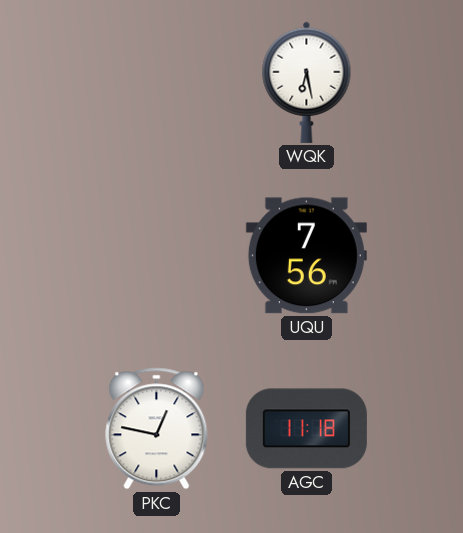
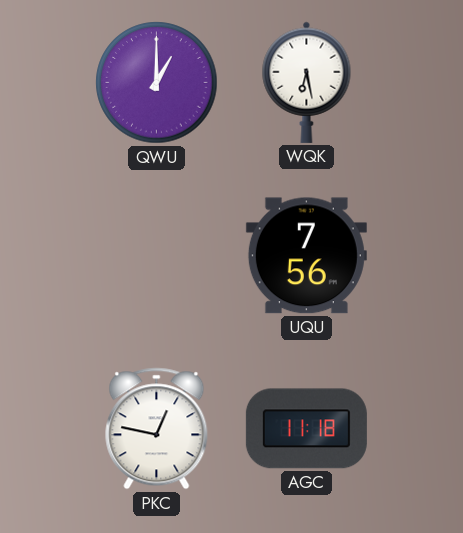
QWU: none -> 1:00 (157, 83)
